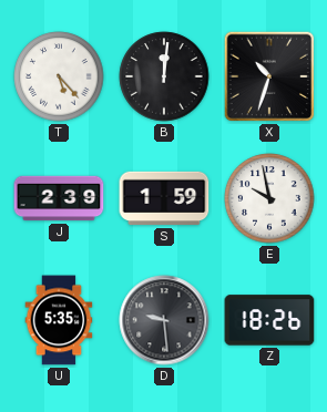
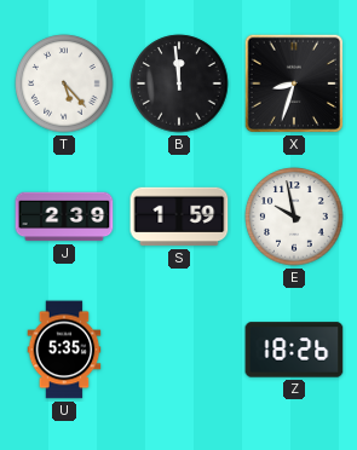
B: 12:01 -> 11:59 (179, 83)
X: 10:33 -> 8:33 (294, 83)
D: 9:29 -> none (164, 320)
